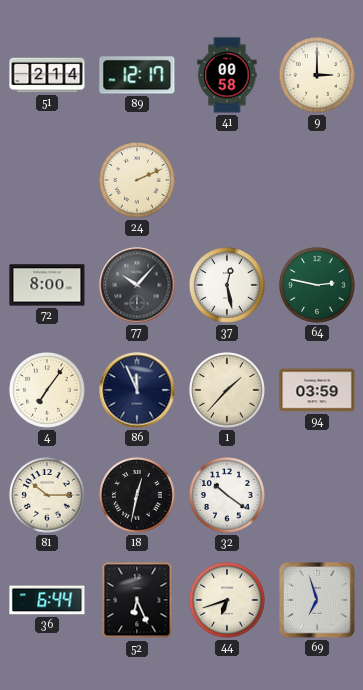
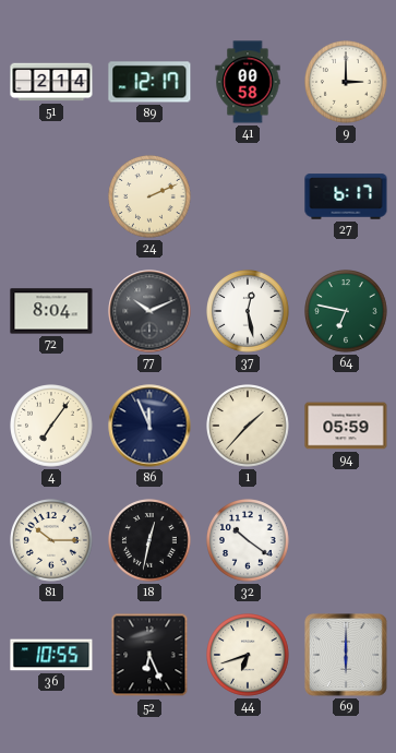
27: none -> 6:17 (346, 196)
72: 8:00 -> 8:04 (51, 311)
77: 10:07 -> 10:11 (149, 311)
64: 2:47 -> 6:47 (347, 312)
94: 03:59 -> 05:59 (346, 426)
36: 6:44 -> 10:55 (51, 655)
69: 6:57 -> 6:00 (347, 656)
